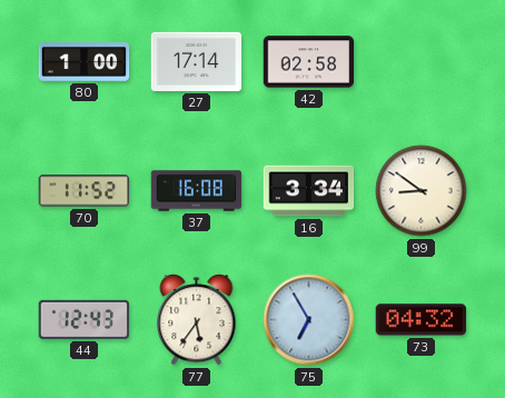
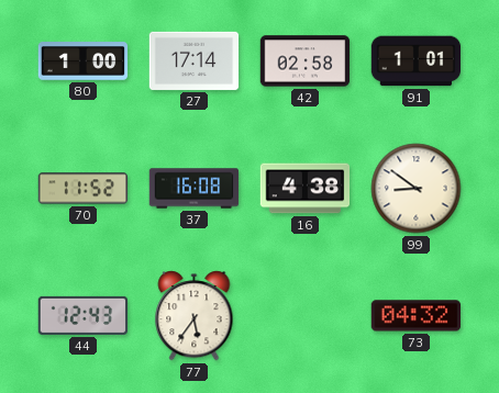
91: none -> 1:01 (417, 61)
16: 3:34 -> 4:38 (306, 189)
75: 6:55 -> none (309, 320)
